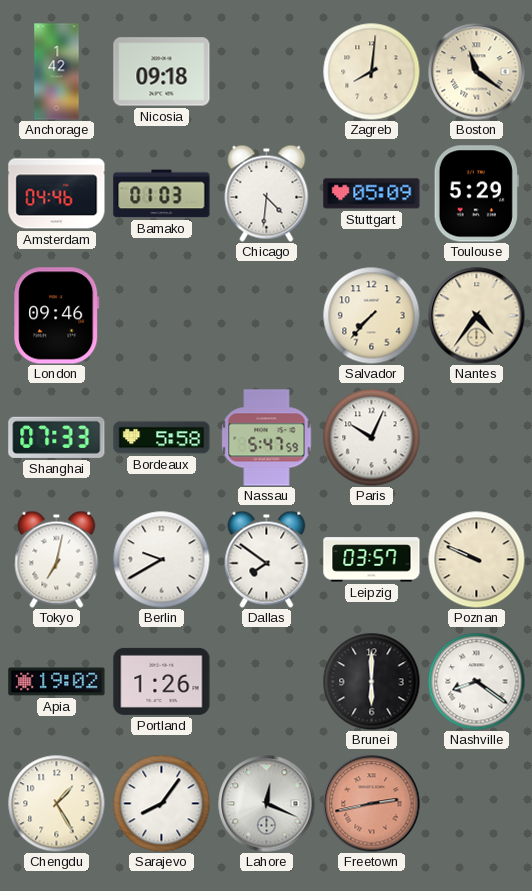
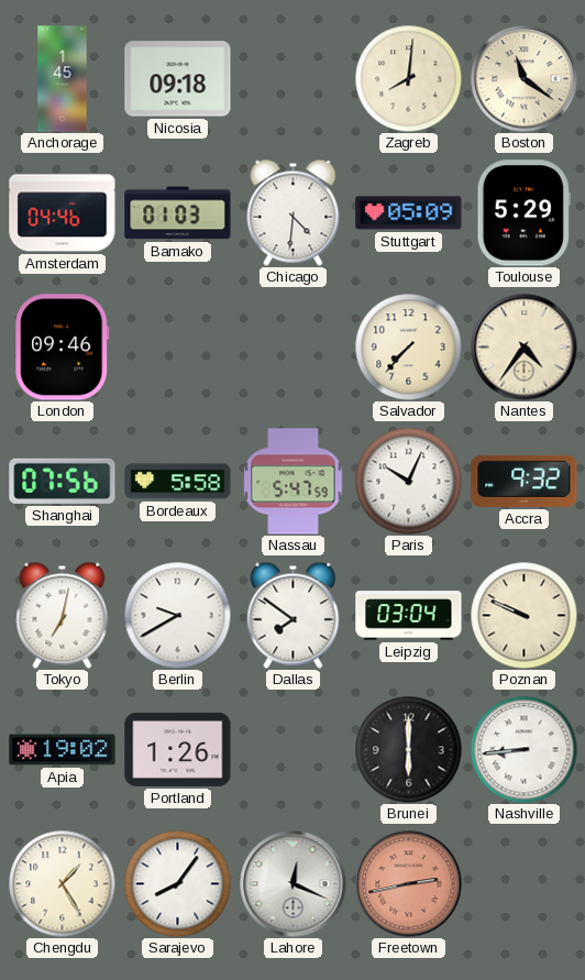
Anchorage: 1:42 -> 1:45 (63, 79)
Shanghai: 07:33 -> 07:56 (63, 481)
Accra: none -> 9:32 (525, 481)
Leipzig: 03:57 -> 03:04 (409, 616)
Nashville: 8:21 -> 8:44 (523, 749)
